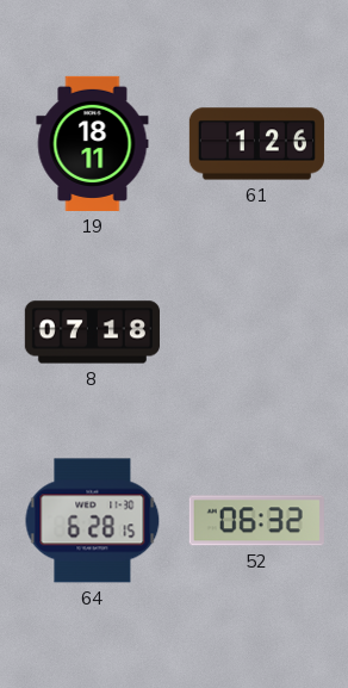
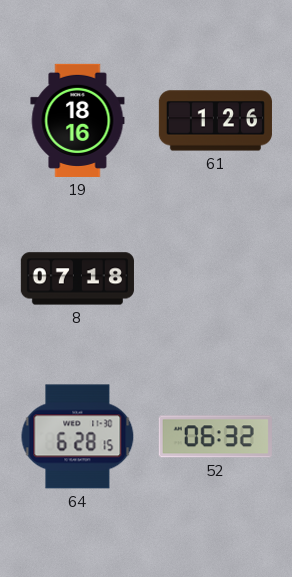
19: 18:11 -> 18:16 (78, 120)
